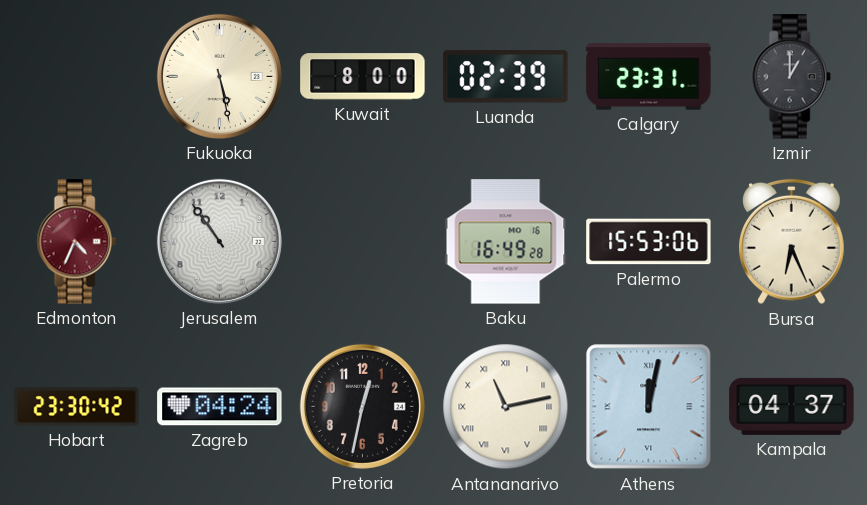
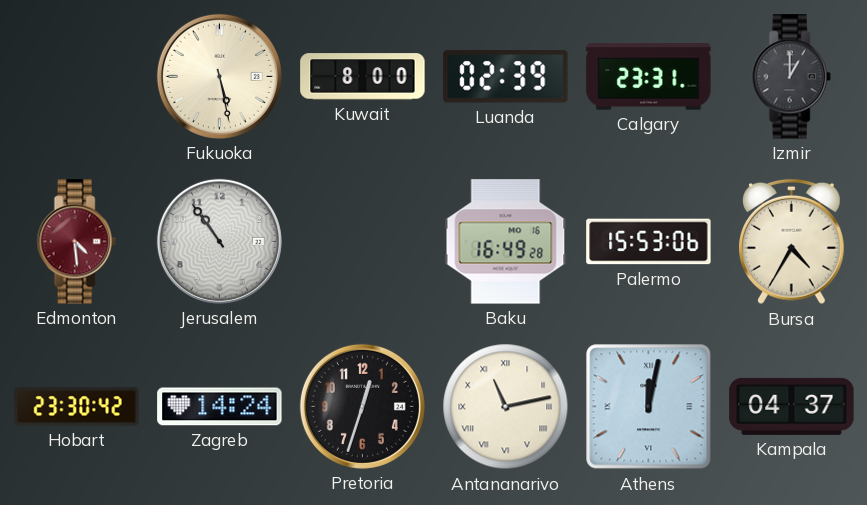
Edmonton: 4:34 -> 4:29 (76, 242)
Bursa: 6:26 -> 4:35 (792, 242)
Zagreb: 04:24 -> 14:24 (220, 407)
Pretoria: 12:32 -> 12:33 (362, 406)
